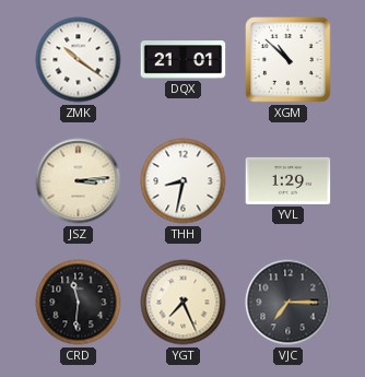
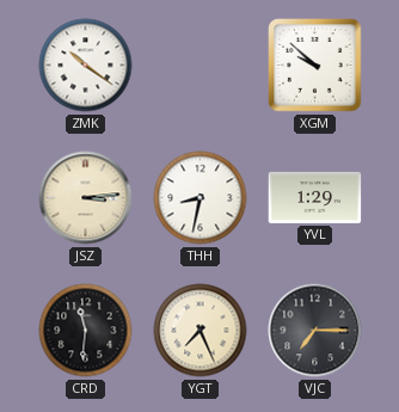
DQX: 21:01 -> none (184, 60)
XGM: 10:52 -> 9:52 (315, 66)
